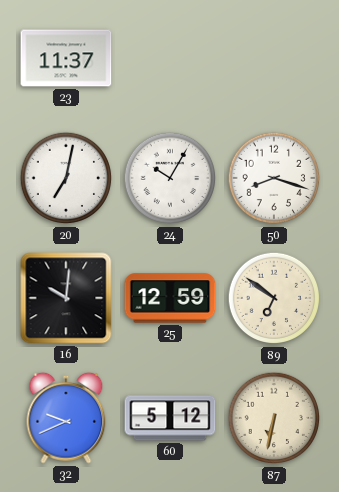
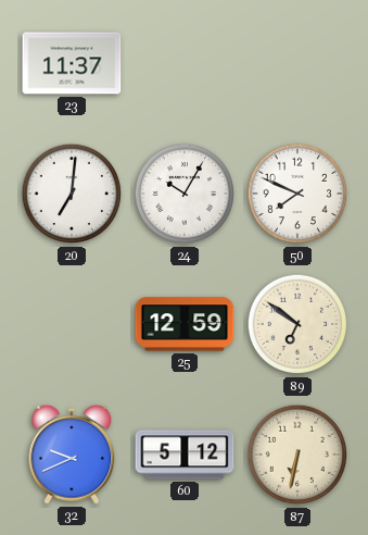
20: 7:02 -> 7:01 (72, 194)
50: 8:18 -> 7:49 (297, 194)
16: 10:01 -> none (66, 298)
